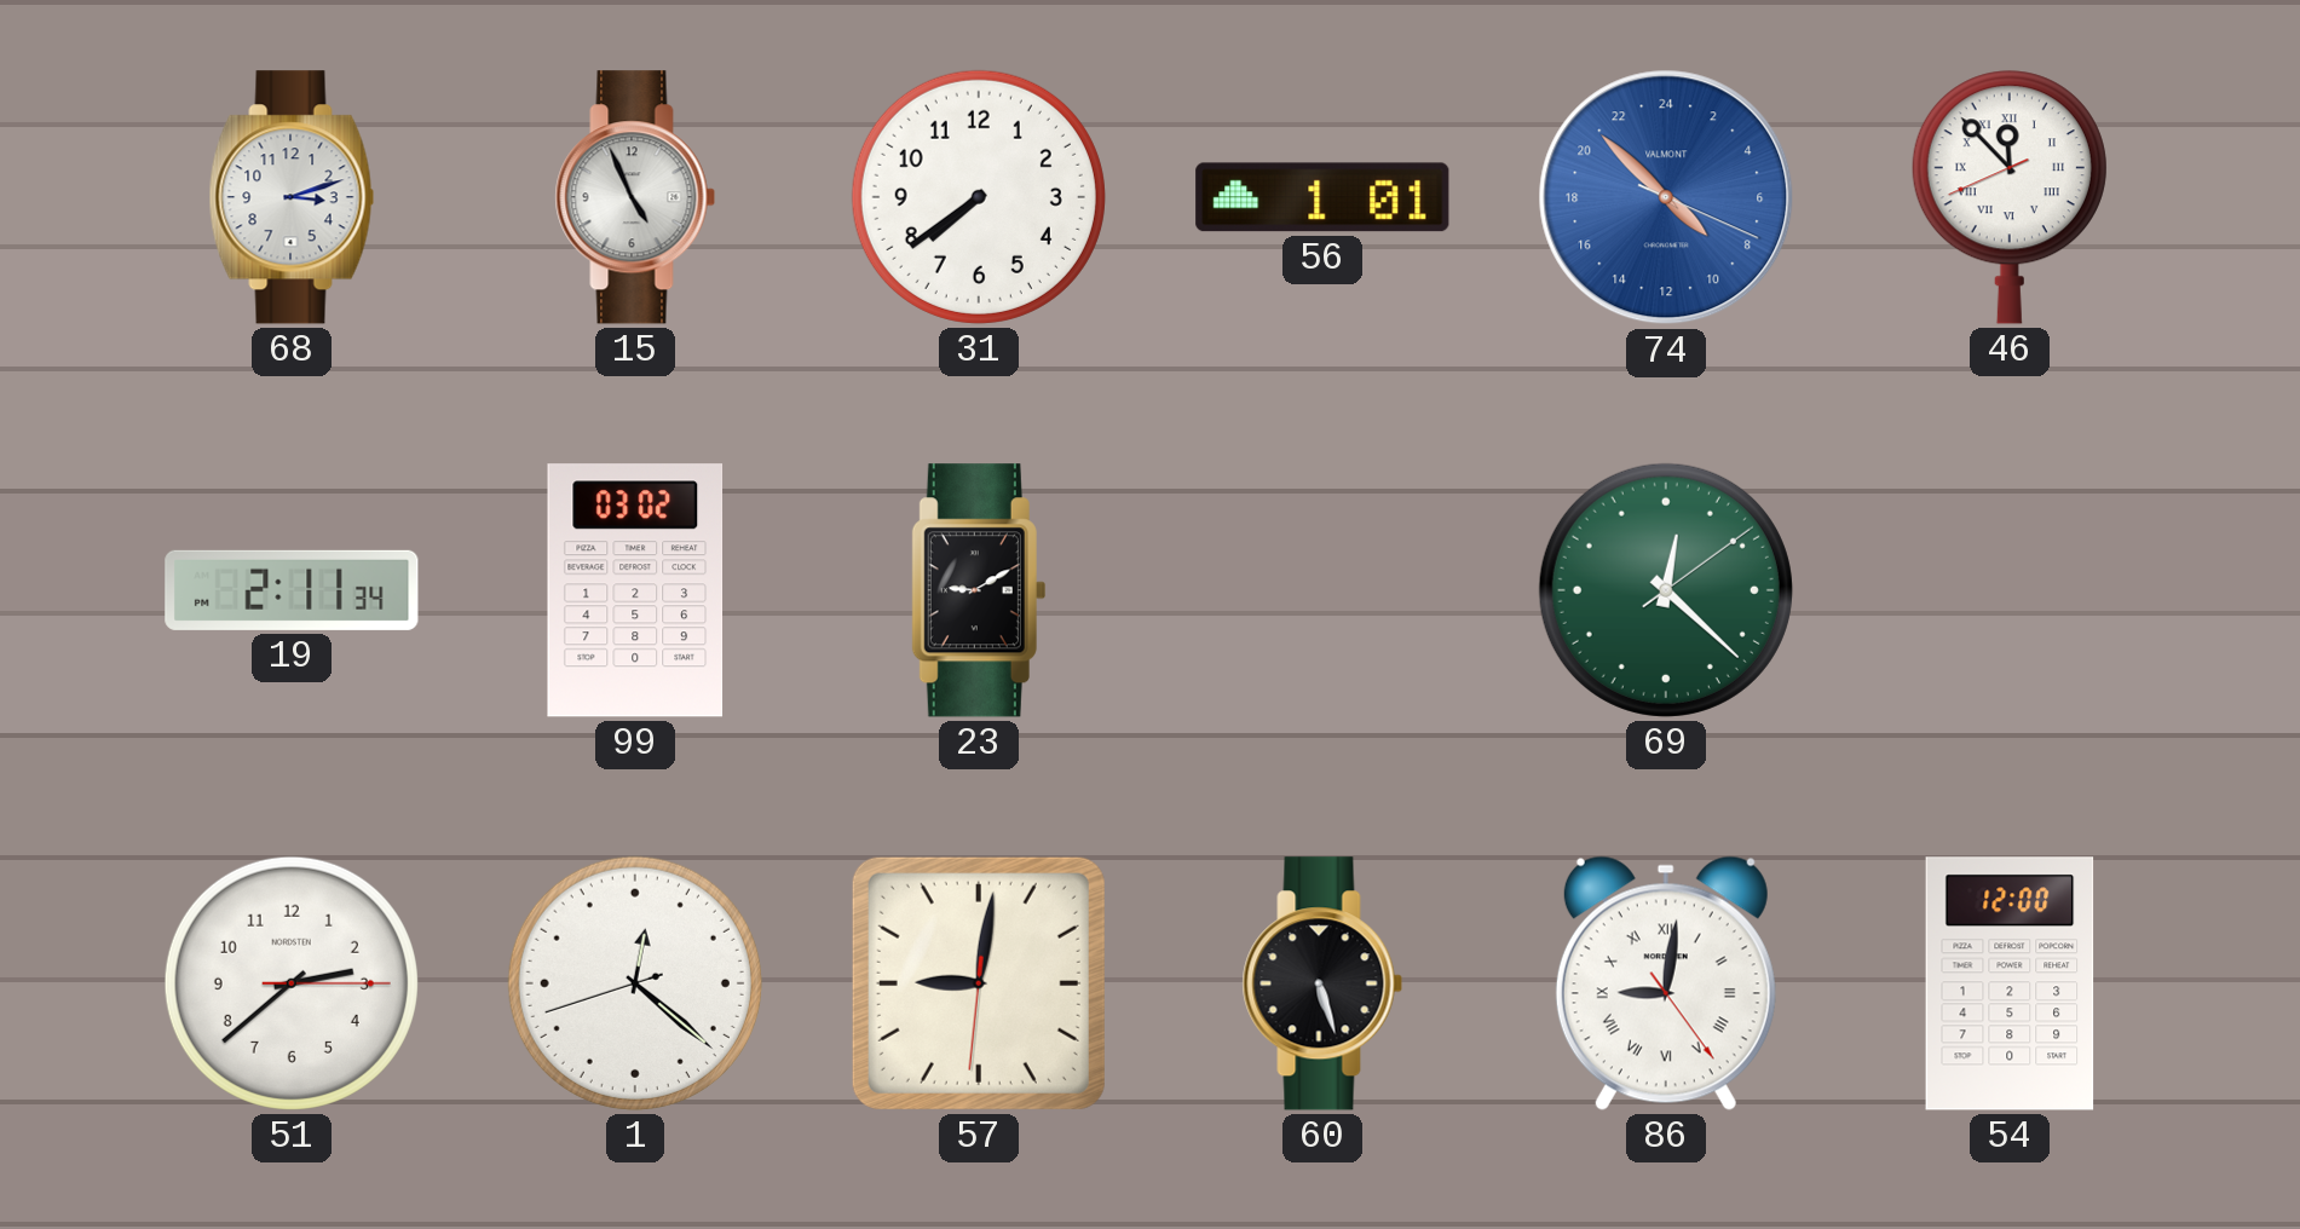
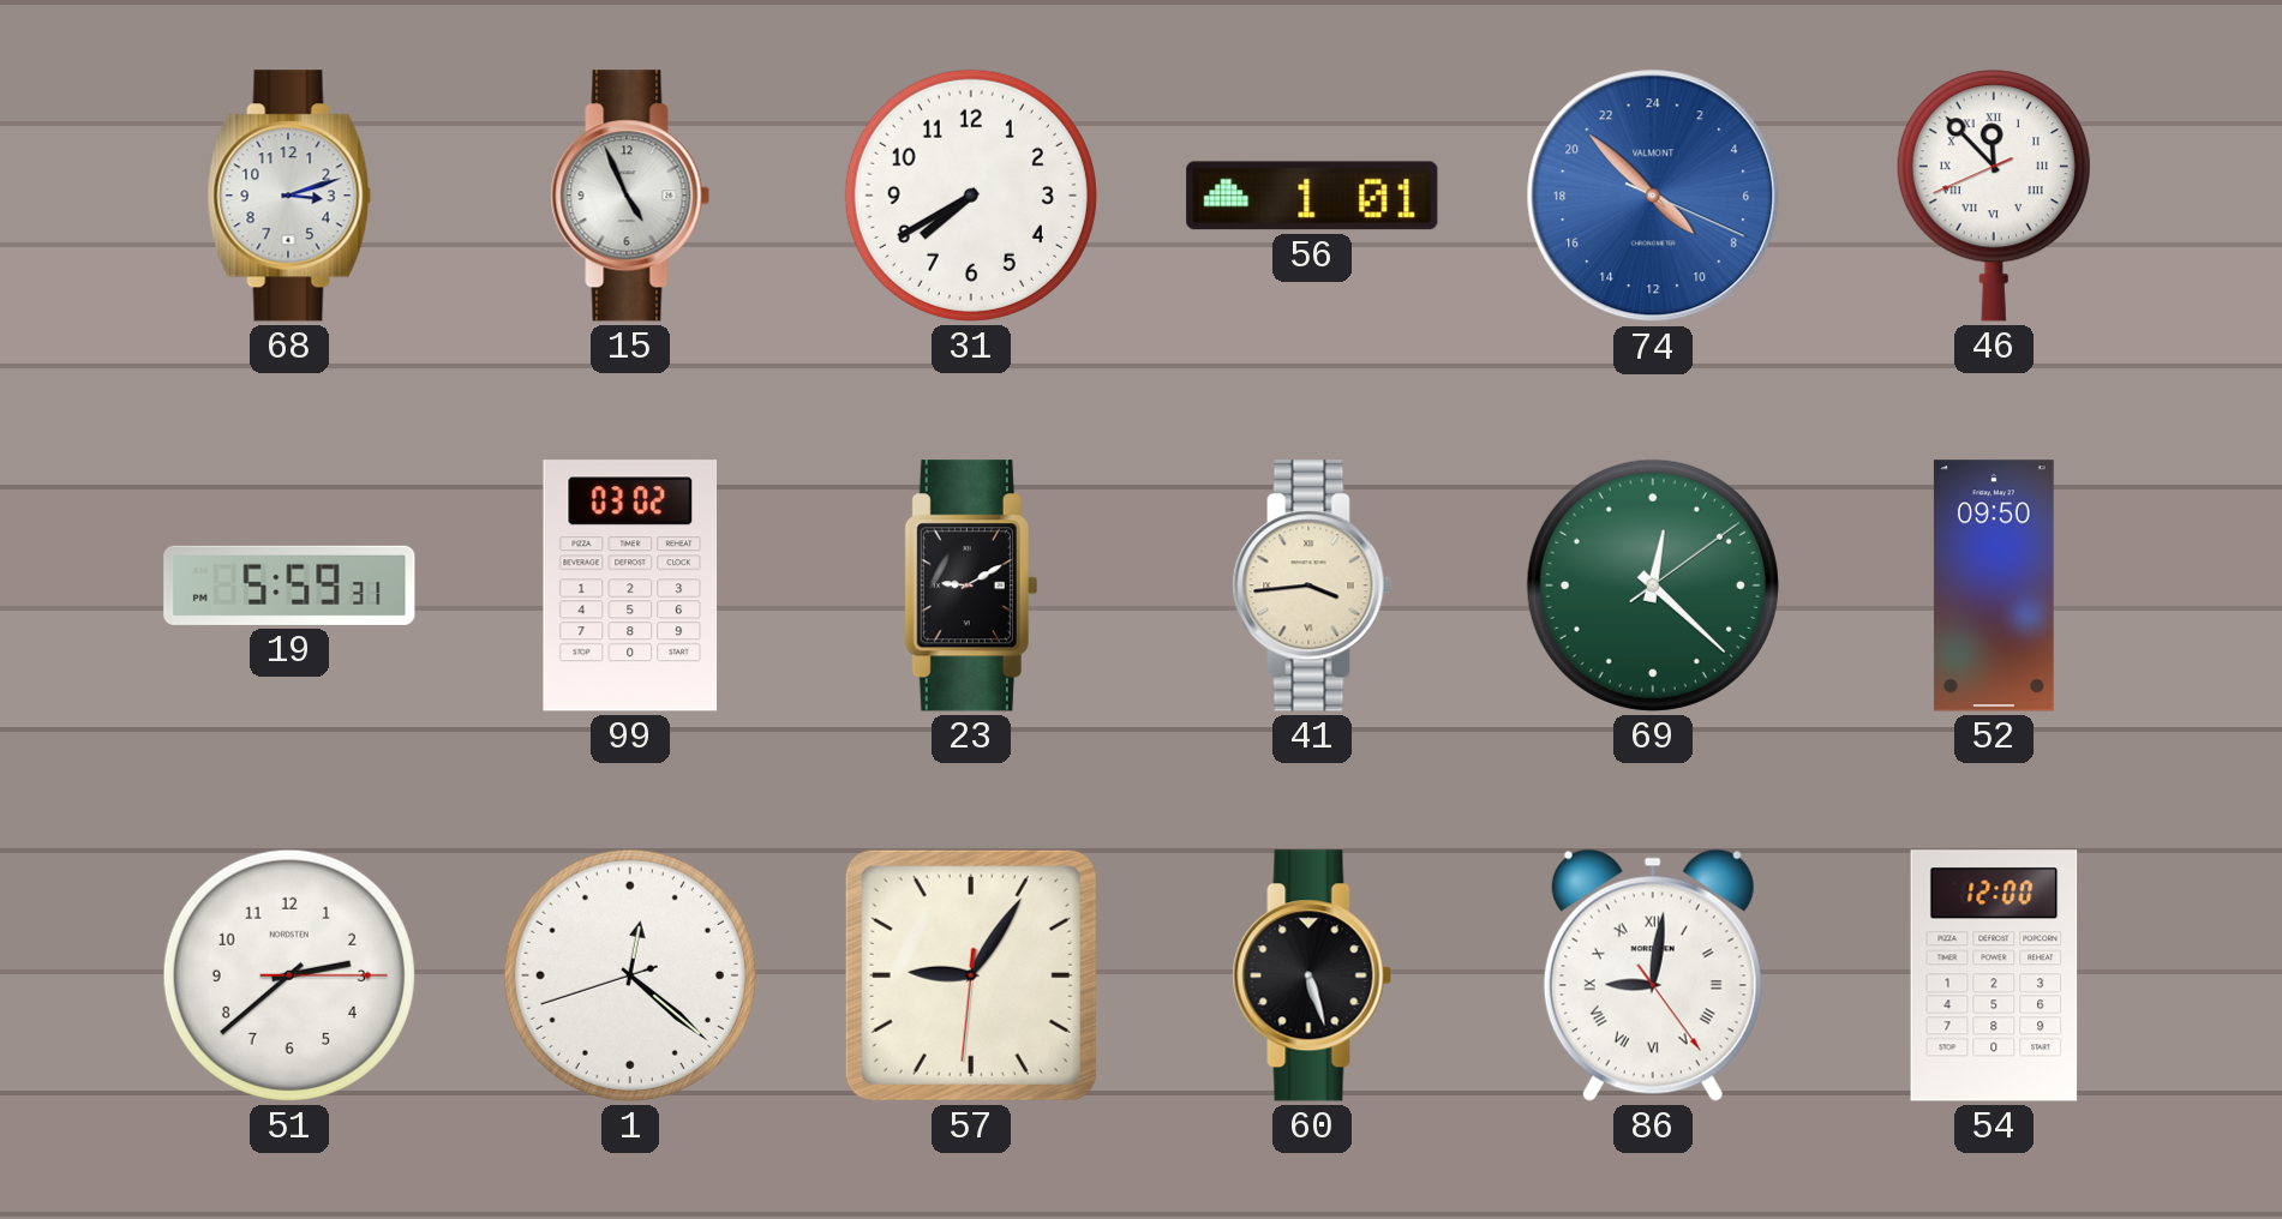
31: 7:39 -> 7:40 (971, 196)
19: 2:11 -> 5:59 (289, 586)
41: none -> 3:44 (1312, 586)
52: none -> 09:50 (1994, 586)
57: 9:01 -> 9:05 (971, 975)
